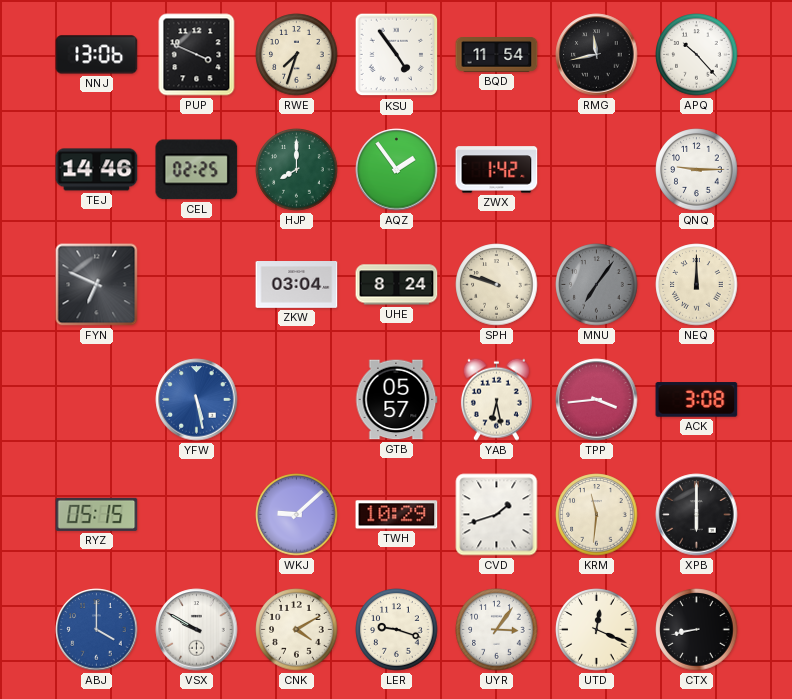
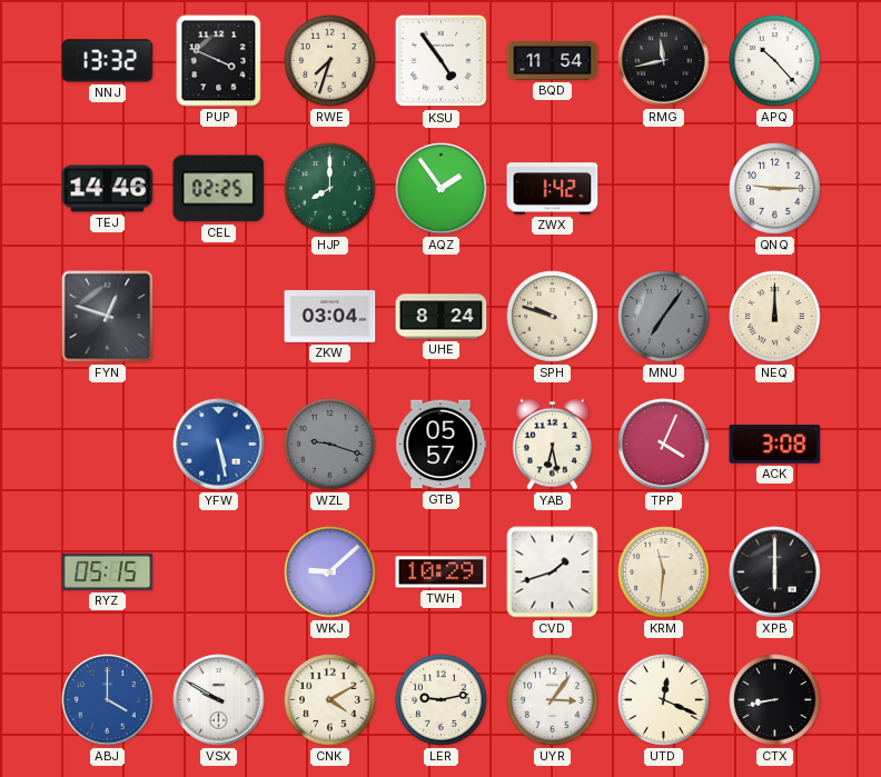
NNJ: 13:06 -> 13:32 (108, 61)
FYN: 6:49 -> 12:48 (108, 317)
WZL: none -> 9:18 (330, 445)
TPP: 3:44 -> 4:04 (664, 445)
LER: 9:18 -> 9:13 (442, 700)
